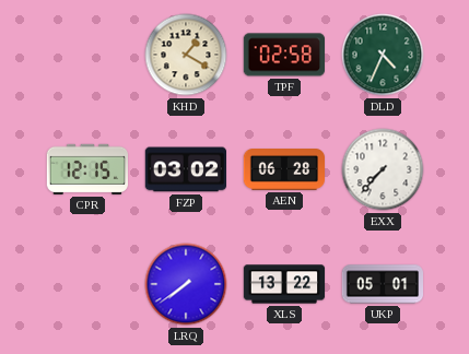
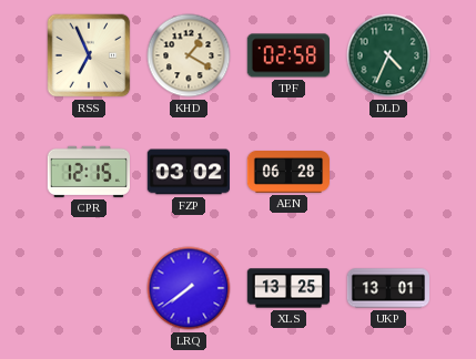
RSS: none -> 6:56 (89, 55)
EXX: 7:37 -> none (383, 169)
XLS: 13:22 -> 13:25 (288, 288)
UKP: 05:01 -> 13:01 (388, 288)
